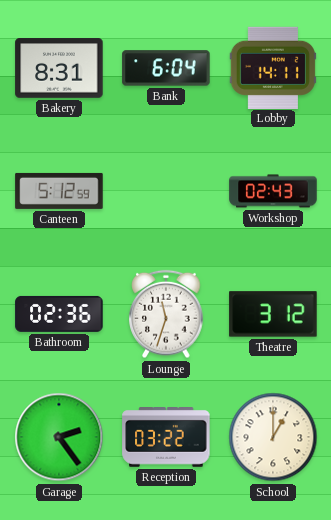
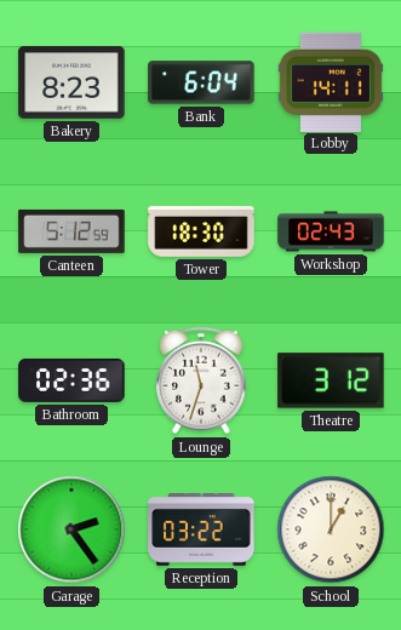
Bakery: 8:31 -> 8:23 (71, 82)
Tower: none -> 18:30 (201, 231)
